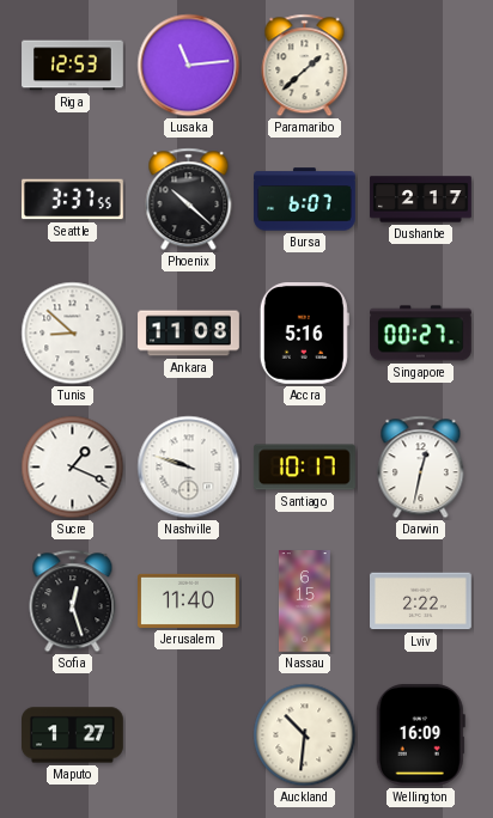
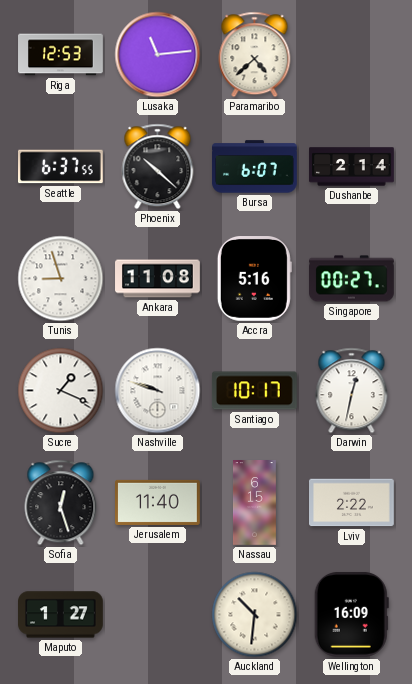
Paramaribo: 1:38 -> 4:38 (255, 55)
Seattle: 3:37 -> 6:37 (61, 167)
Dushanbe: 2:17 -> 2:14 (352, 167)
Tunis: 8:52 -> 8:57 (61, 279)
